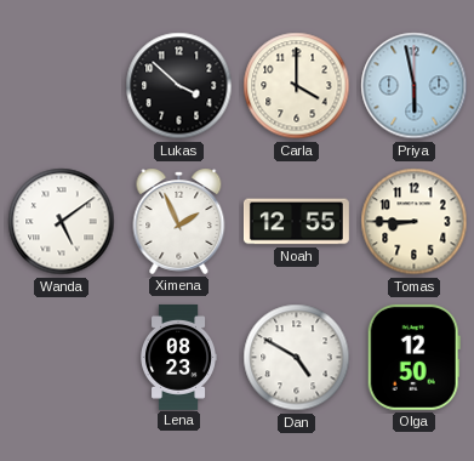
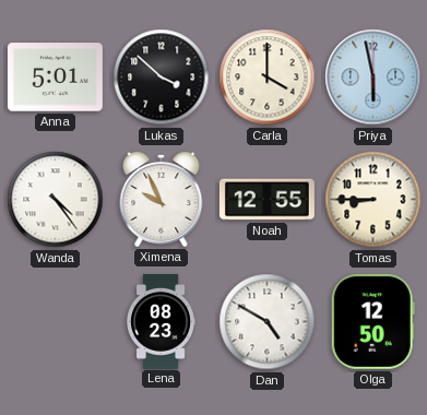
Anna: none -> 5:01 (55, 78)
Wanda: 5:09 -> 4:24 (56, 200)
Ximena: 1:56 -> 9:56 (162, 199)
